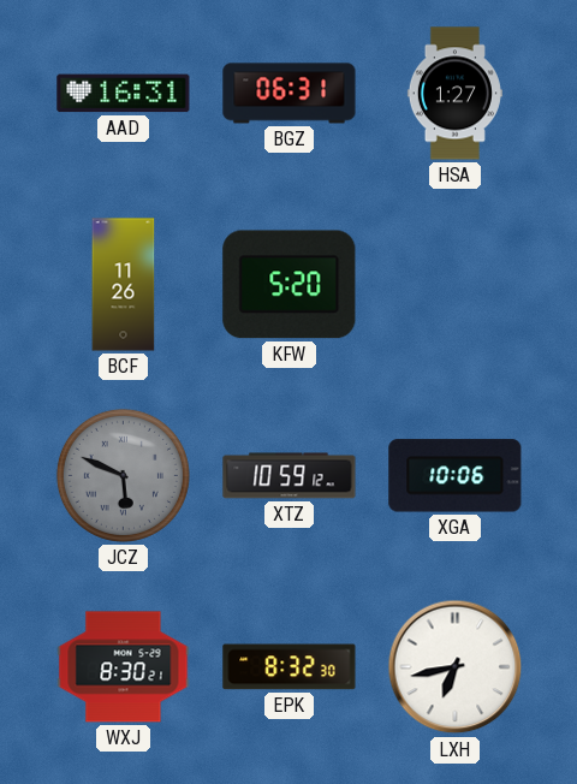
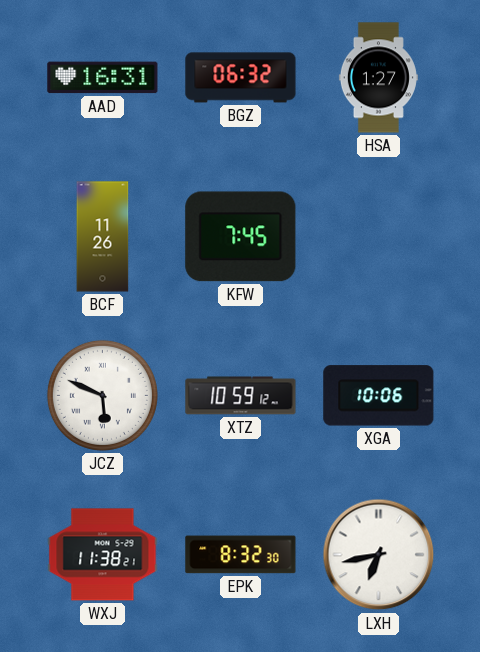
BGZ: 06:31 -> 06:32 (241, 78)
KFW: 5:20 -> 7:45 (241, 237)
JCZ dial: grey -> white (102, 395)
WXJ: 8:30 -> 11:38 (103, 555)
